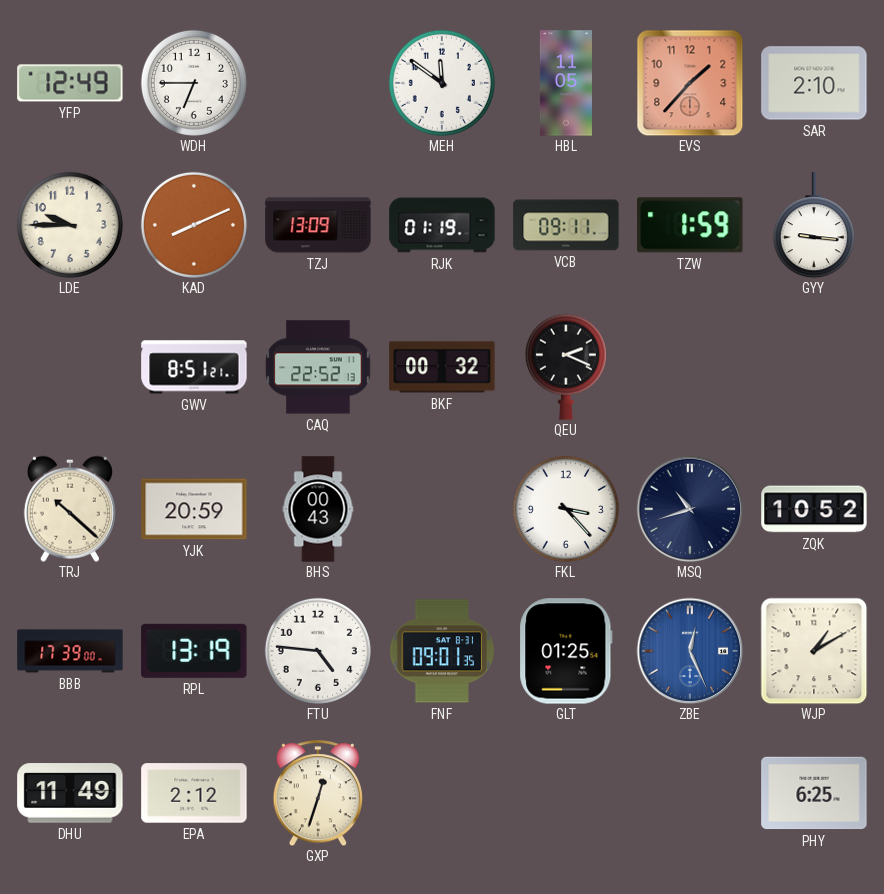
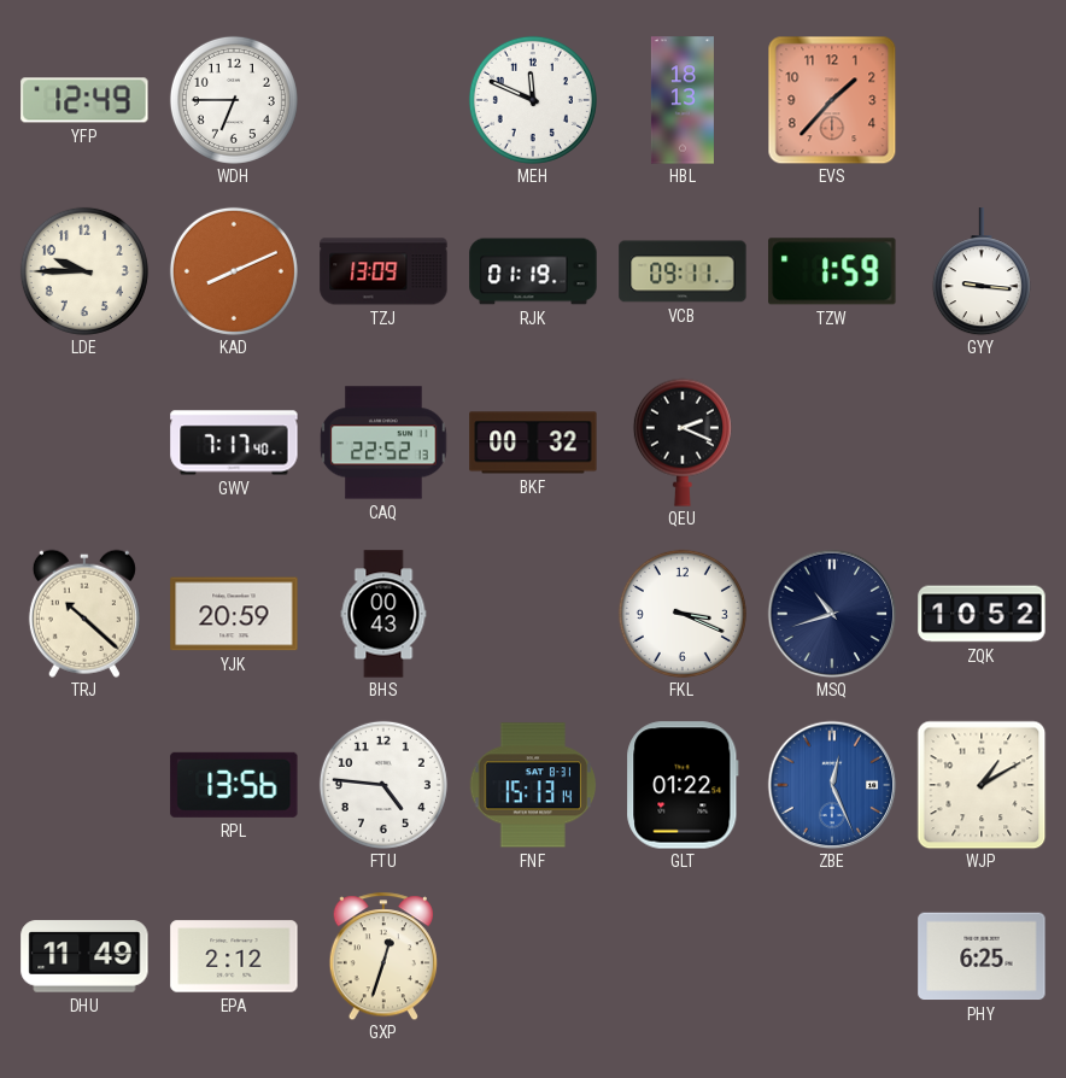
MEH: 11:51 -> 11:49 (533, 100)
HBL: 11:05 -> 18:13 (683, 100)
SAR: 2:10 -> none (814, 83)
GWV: 8:51 -> 7:17 (234, 443)
FKL: 3:23 -> 3:19 (683, 614)
BBB: 17:39 -> none (70, 651)
RPL: 13:19 -> 13:56 (234, 785)
FNF: 09:01 -> 15:13 (533, 785)
GLT: 01:25 -> 01:22 (683, 785)
